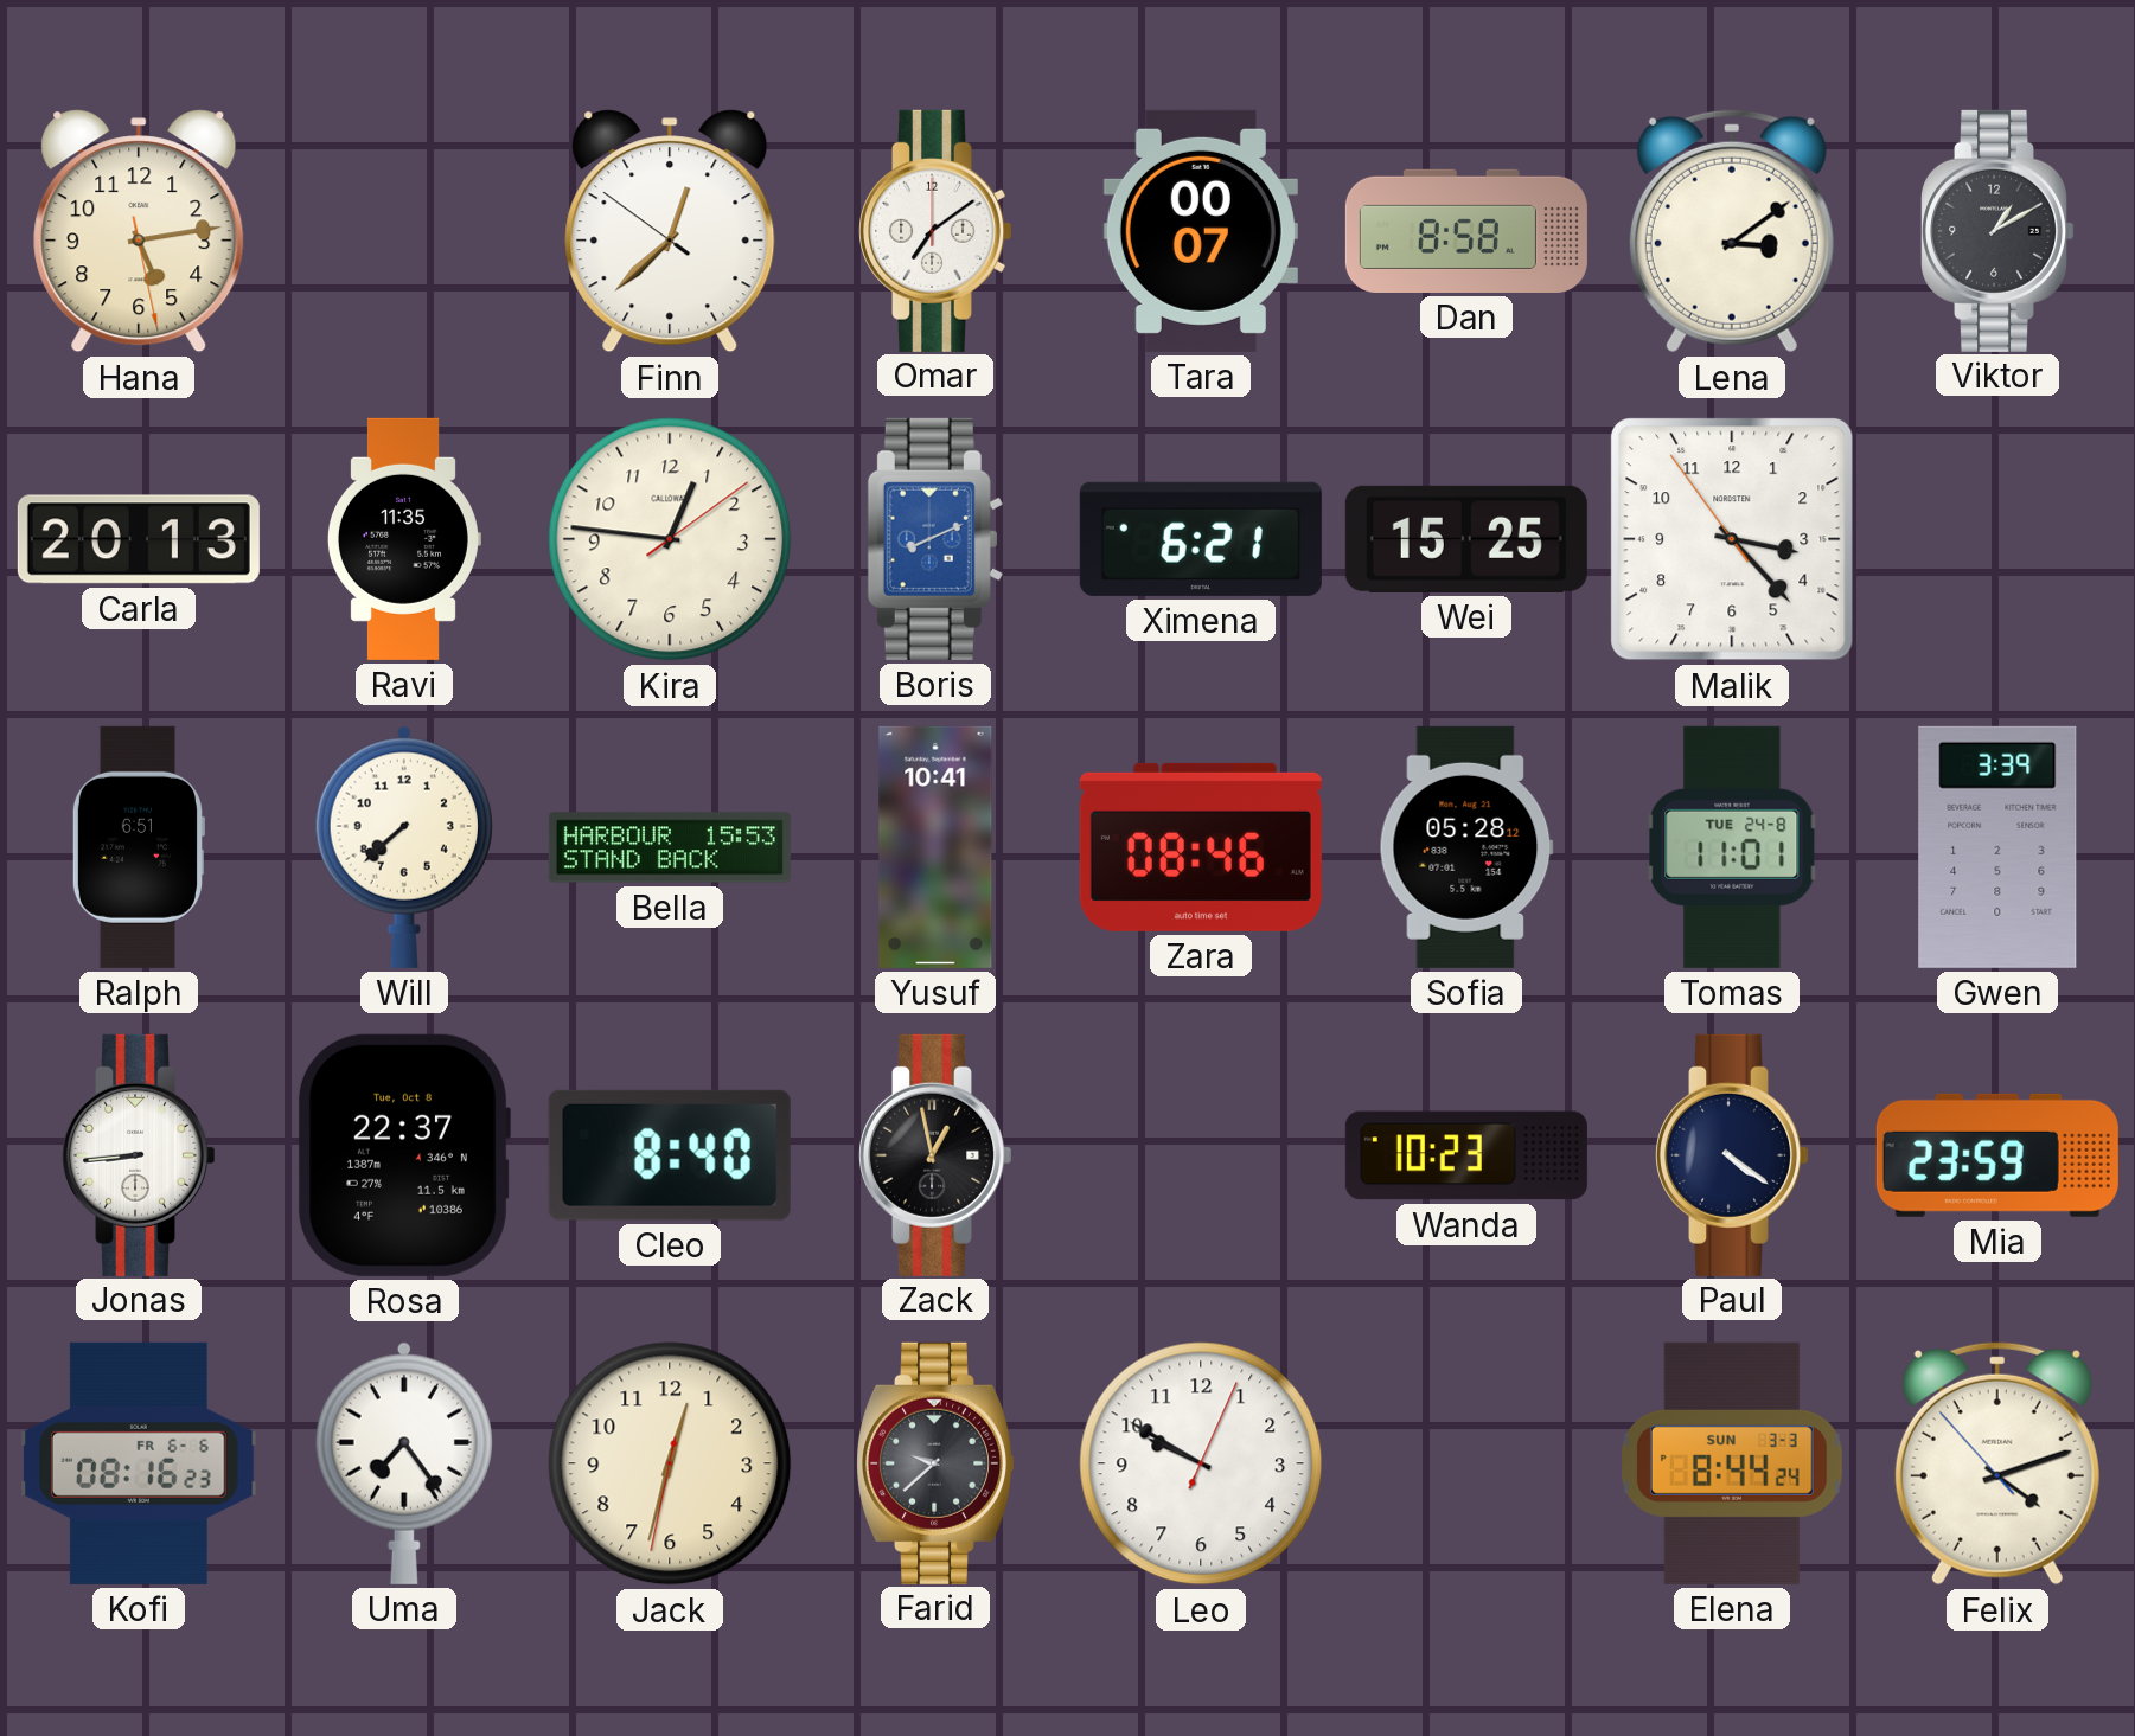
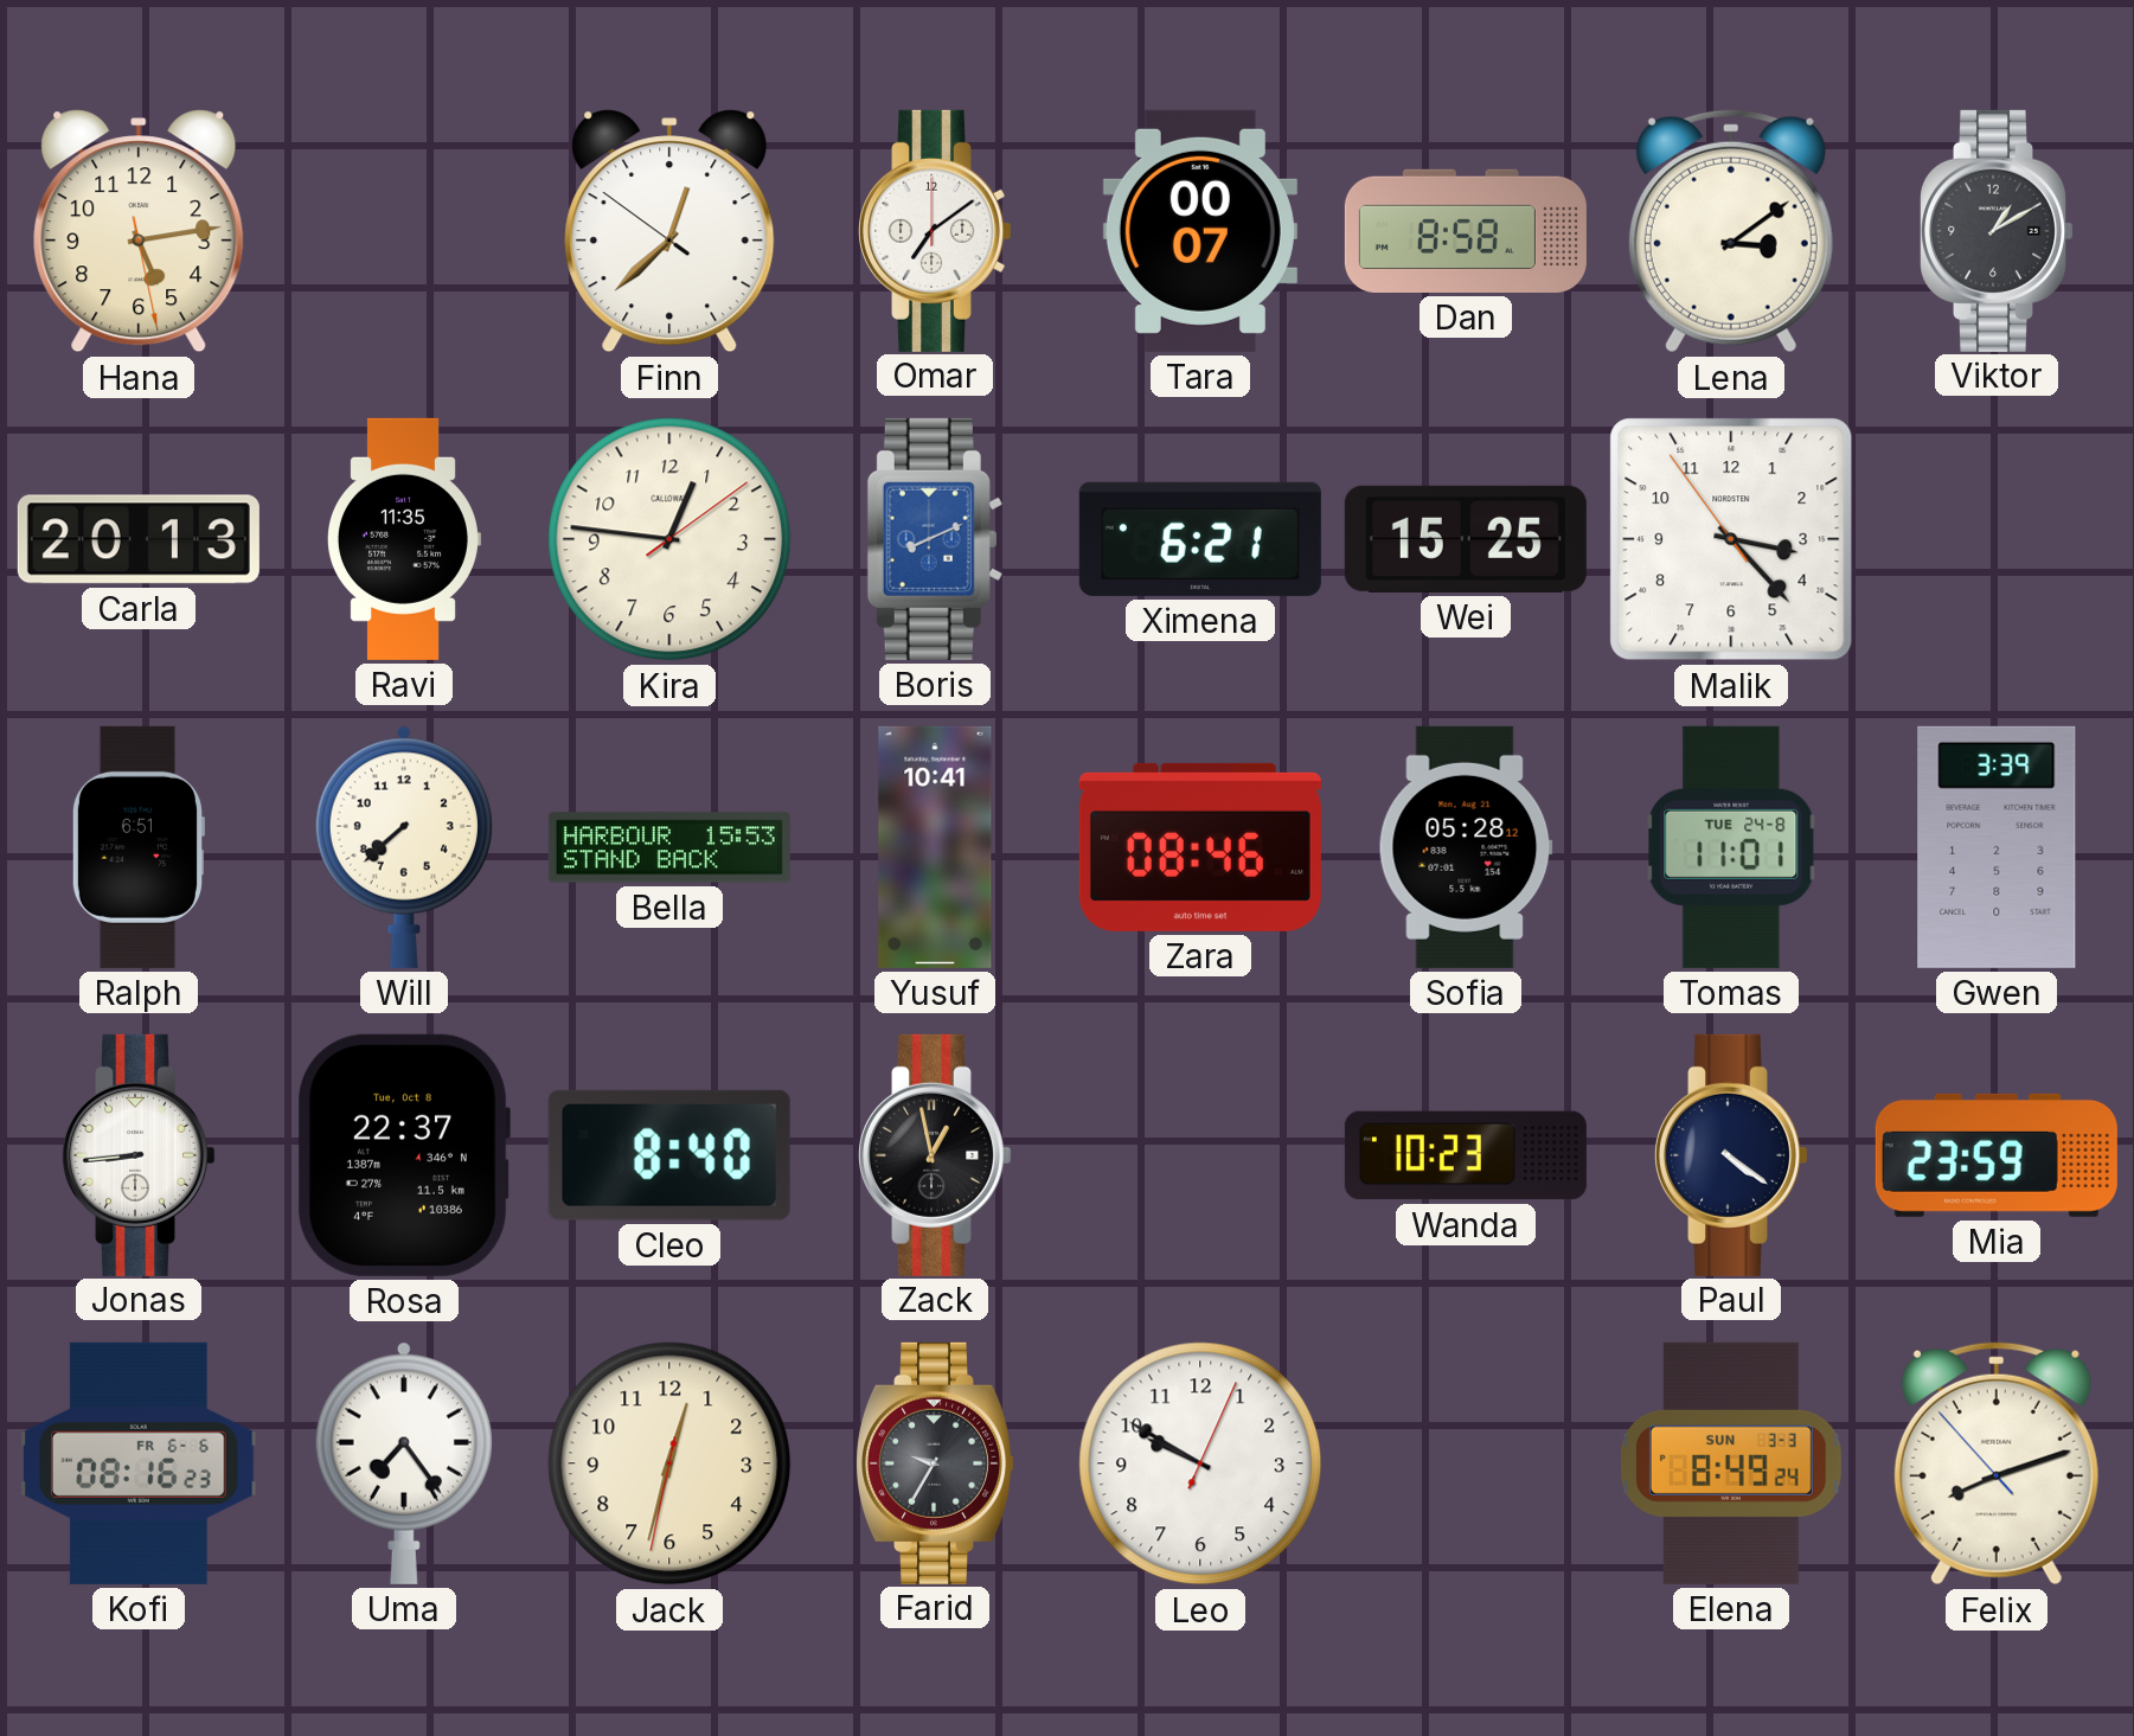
Farid: 9:38 -> 9:35 (935, 1463)
Elena: 8:44 -> 8:49 (1731, 1463)
Felix: 4:11 -> 8:11 (1997, 1463)
